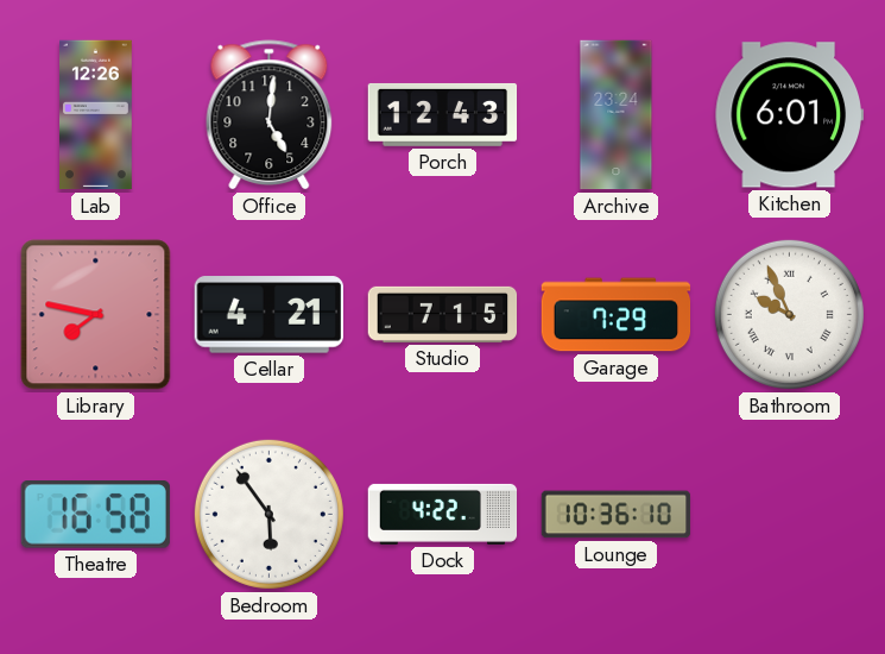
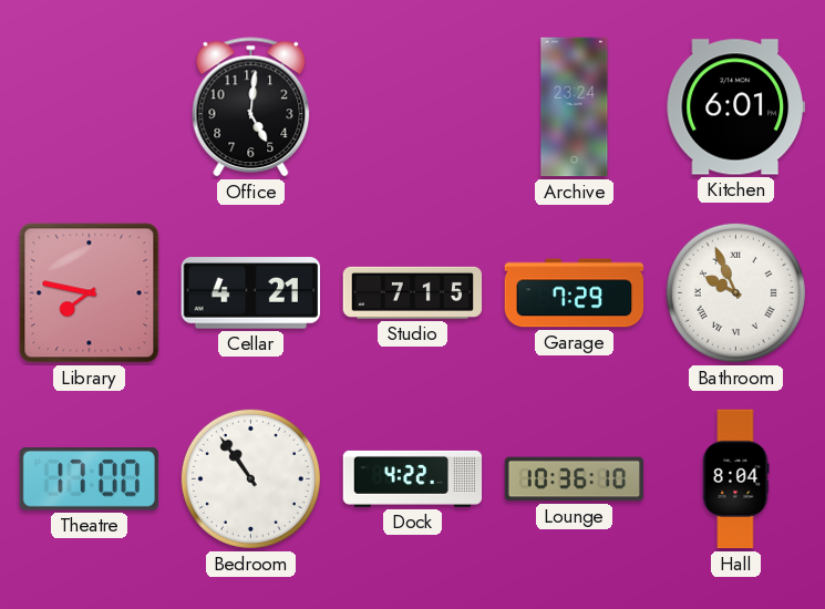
Lab: 12:26 -> none (96, 115)
Porch: 12:43 -> none (443, 114)
Theatre: 16:58 -> 17:00 (89, 479)
Bedroom: 5:54 -> 10:54 (250, 478)
Hall: none -> 8:04 (735, 479)
